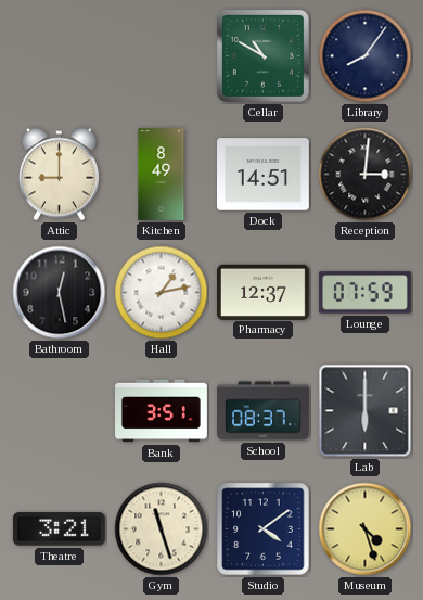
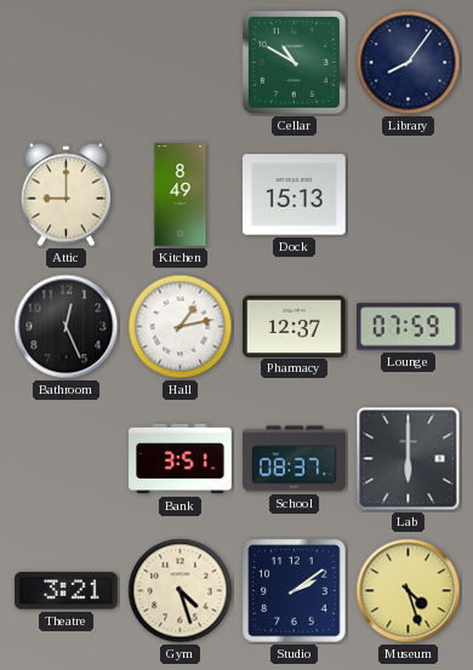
Dock: 14:51 -> 15:13 (295, 195)
Reception: 3:01 -> none (366, 175)
Bathroom: 12:28 -> 12:26 (67, 327)
Gym: 11:27 -> 4:27 (181, 591)
Studio: 4:09 -> 2:09 (295, 591)
